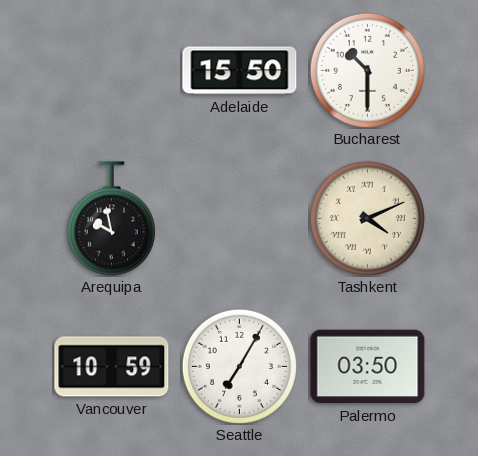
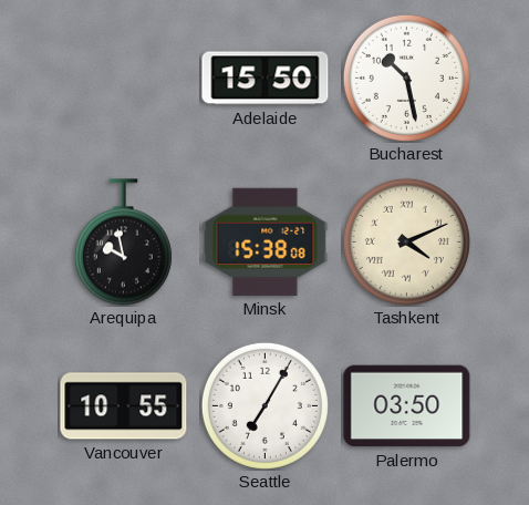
Bucharest: 10:30 -> 10:28 (406, 78)
Minsk: none -> 15:38 (266, 241)
Vancouver: 10:59 -> 10:55 (124, 406)
